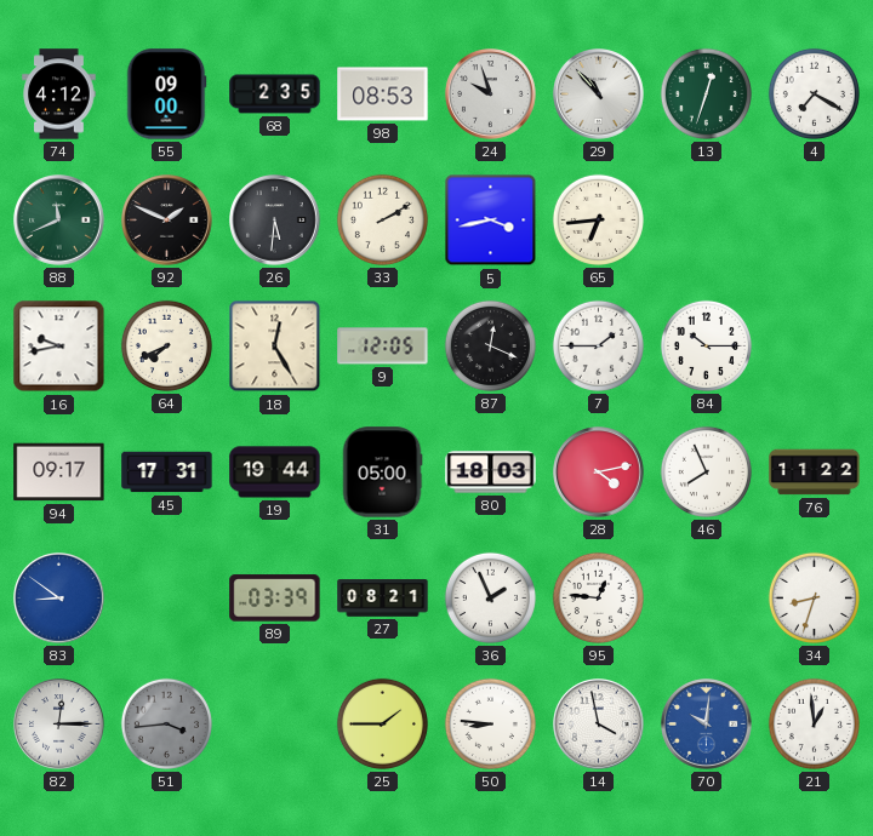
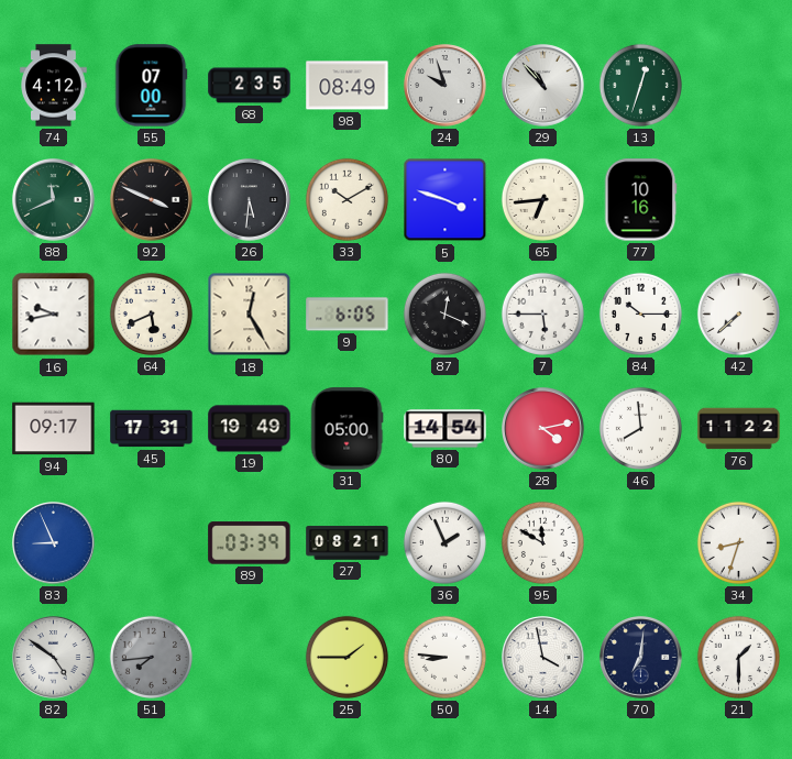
55: 09:00 -> 07:00 (151, 86)
98: 08:53 -> 08:49 (348, 86)
4: 7:20 -> none (814, 93)
92: 1:49 -> 3:49 (152, 200)
33: 2:10 -> 10:10 (346, 199)
5: 3:43 -> 3:48 (446, 200)
77: none -> 10:16 (640, 200)
64: 7:41 -> 5:41 (151, 313)
9: 12:05 -> 6:05 (348, 315)
7: 1:45 -> 5:45 (542, 313)
42: none -> 7:38 (738, 313)
19: 19:44 -> 19:49 (250, 429)
80: 18:03 -> 14:54 (446, 429)
46: 7:56 -> 7:59 (640, 428)
83: 8:51 -> 8:56 (54, 543)
95: 12:46 -> 11:50 (542, 542)
82: 12:15 -> 4:51 (54, 658)
51: 3:44 -> 7:44 (151, 657)
70: 10:01 -> 7:01 (641, 658)
70 dial: blue -> navy (641, 658)
21: 12:59 -> 1:30 (738, 657)
